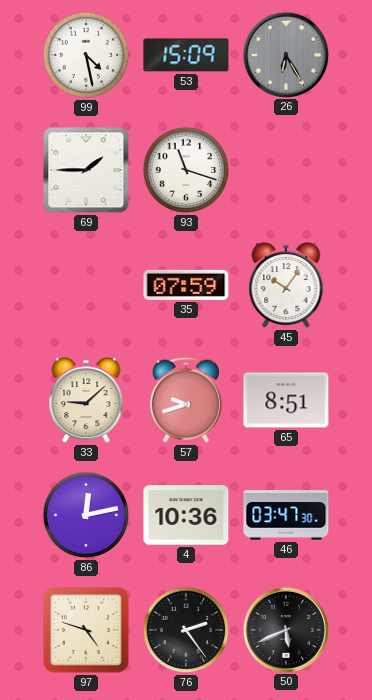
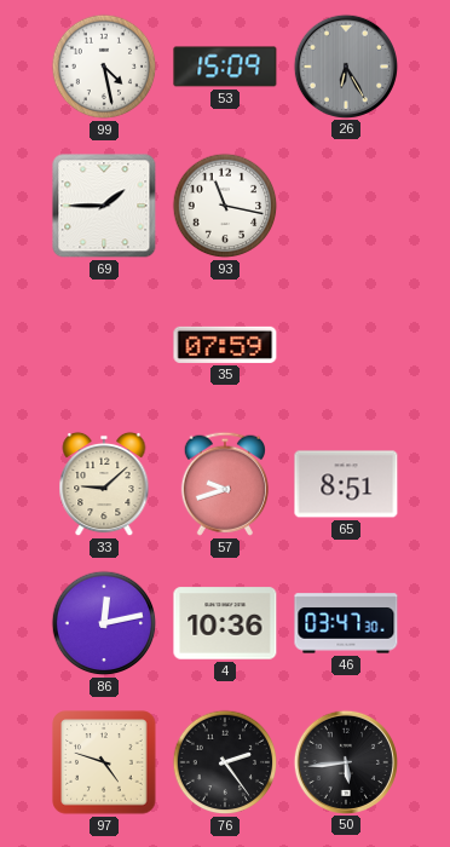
93: 11:18 -> 11:17 (225, 206)
45: 10:06 -> none (286, 285)
50: 5:41 -> 5:44 (345, 761)
